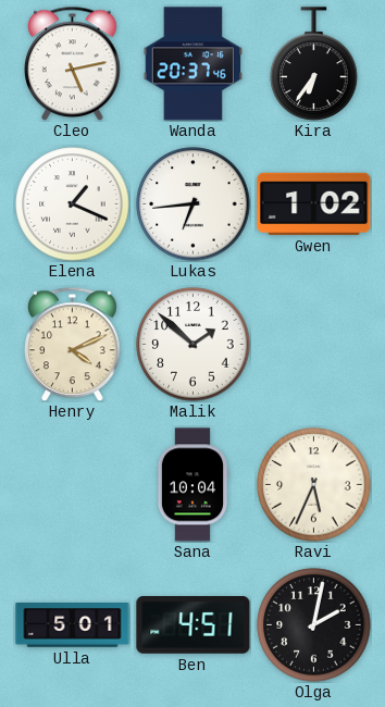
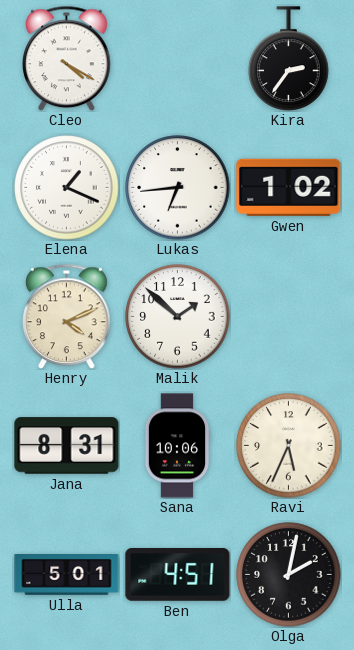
Cleo: 5:13 -> 4:20 (67, 58)
Wanda: 20:37 -> none (192, 64)
Kira: 6:36 -> 2:36 (289, 59)
Jana: none -> 8:31 (67, 446)
Sana: 10:04 -> 10:06 (177, 446)
